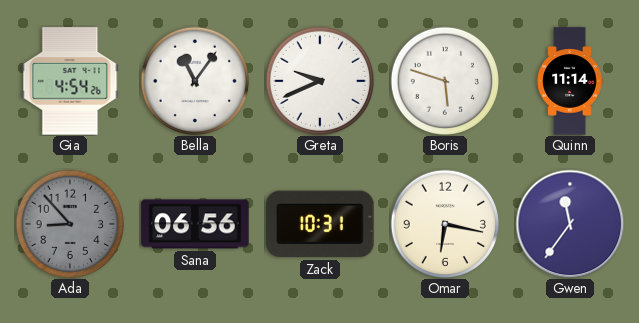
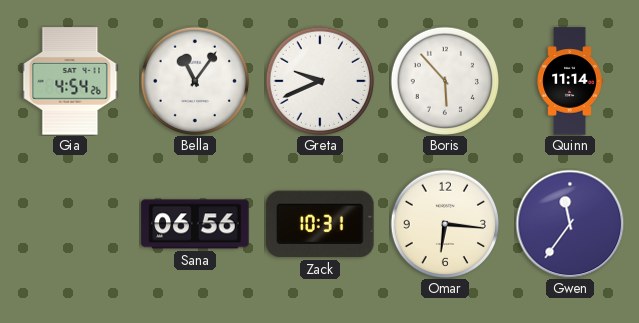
Boris: 5:48 -> 5:53 (444, 80)
Ada: 8:53 -> none (69, 223)
Omar: 6:17 -> 6:16 (444, 223)
